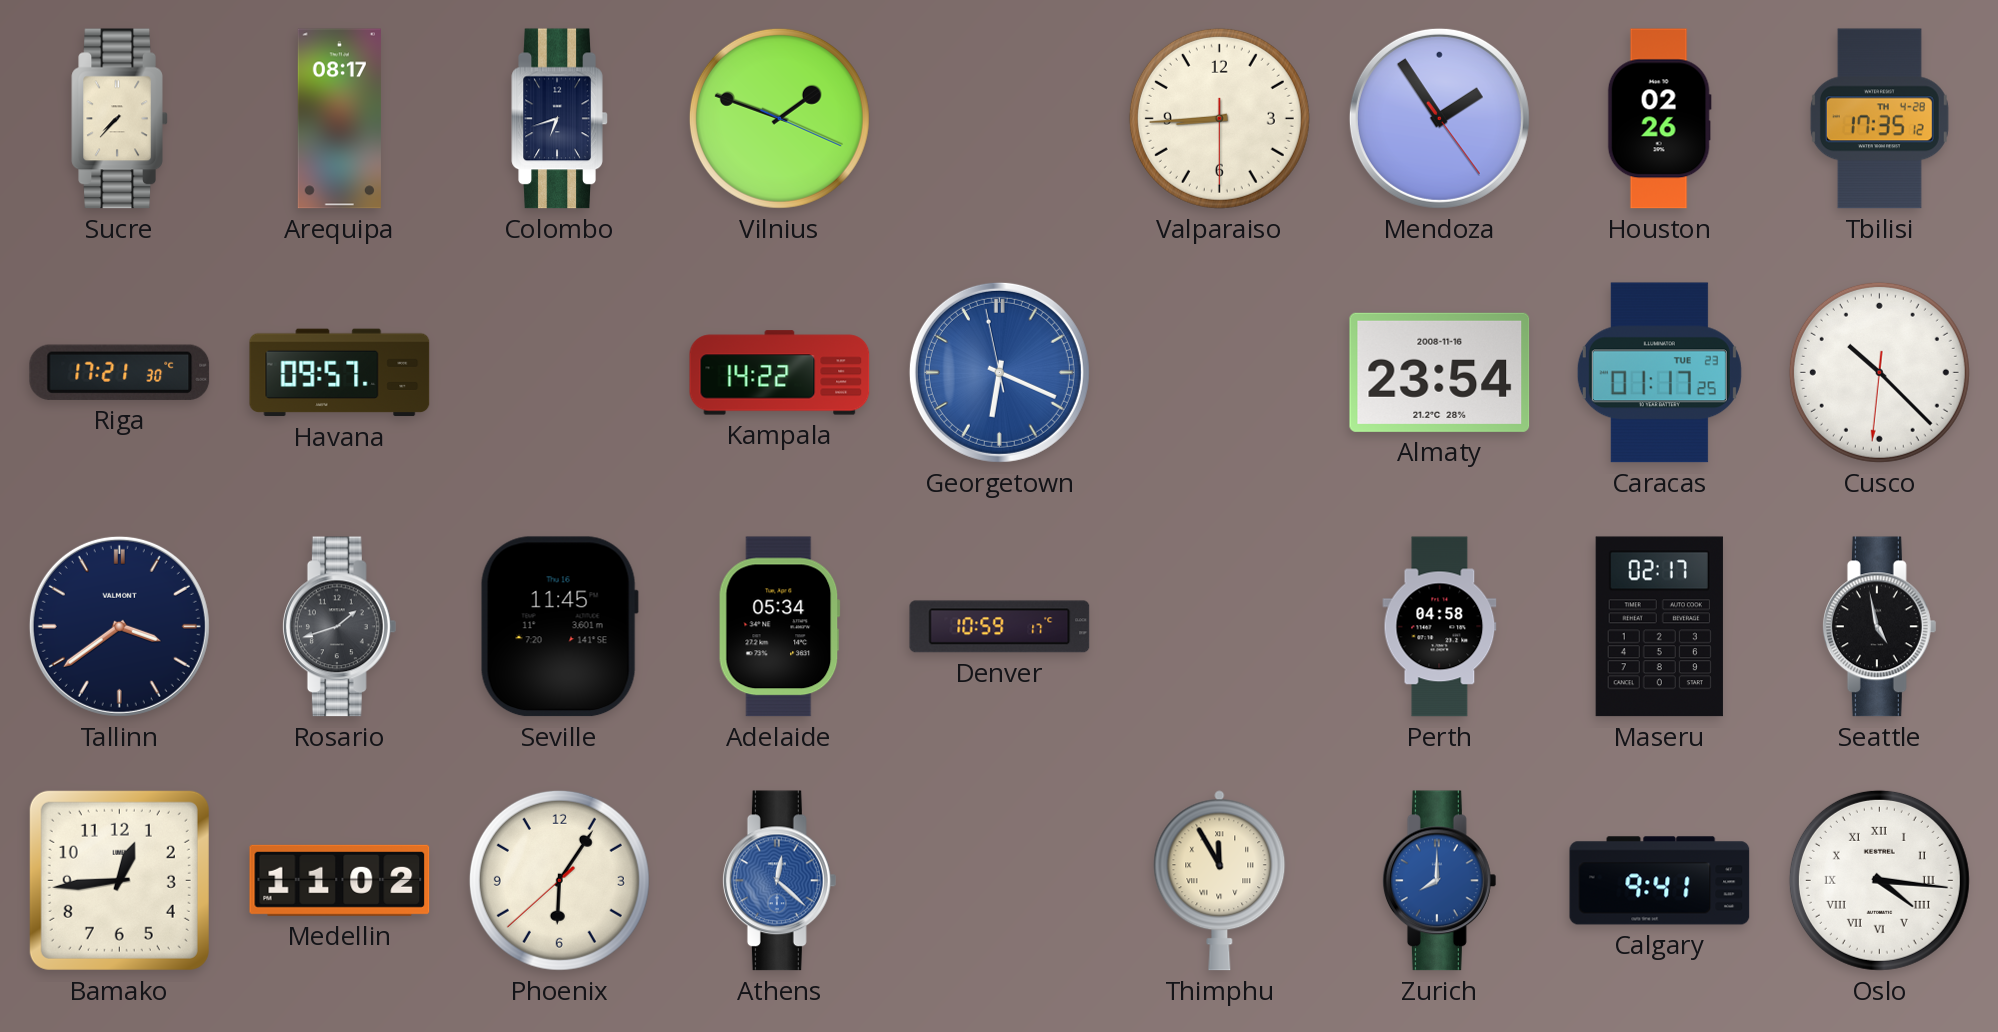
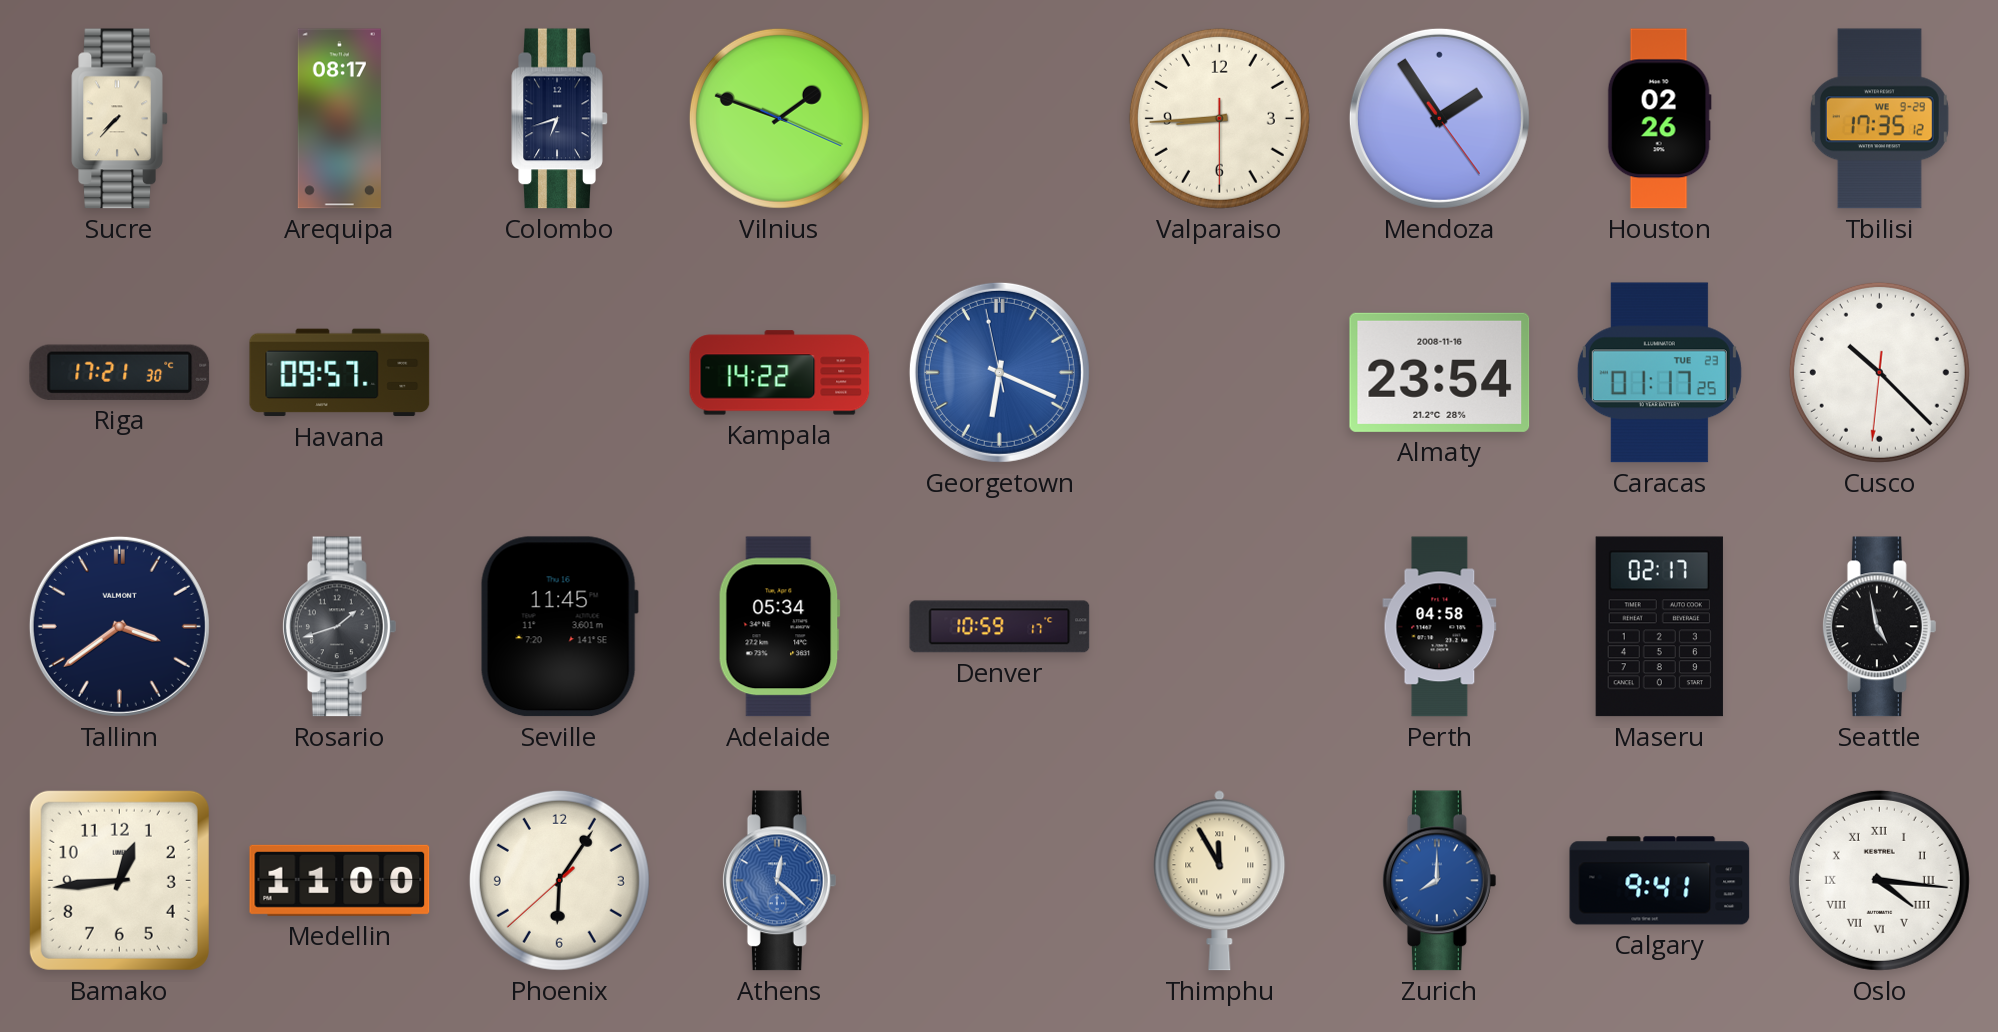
Tbilisi date: TH 4-28 -> WE 9-29 (1879, 119)
Medellin: 11:02 -> 11:00 (340, 880)
